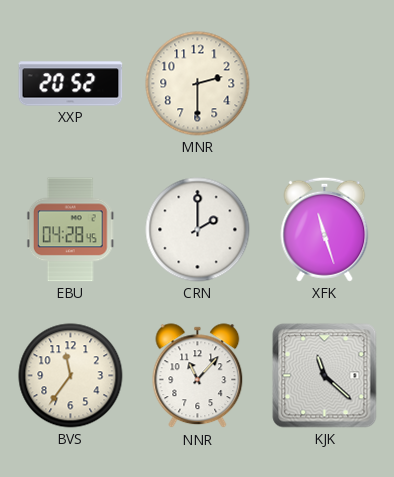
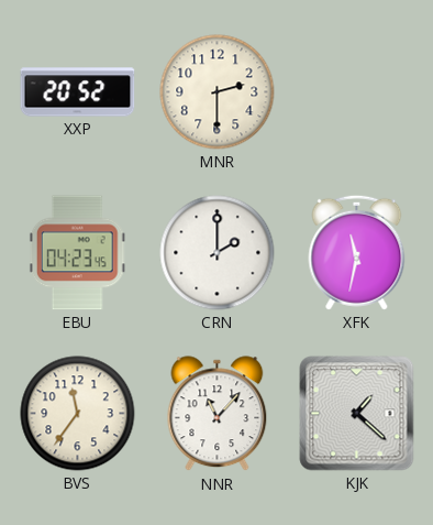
EBU: 04:28 -> 04:23 (77, 253)
XFK: 11:27 -> 11:32 (357, 252)
KJK: 11:22 -> 1:22 (357, 414)
